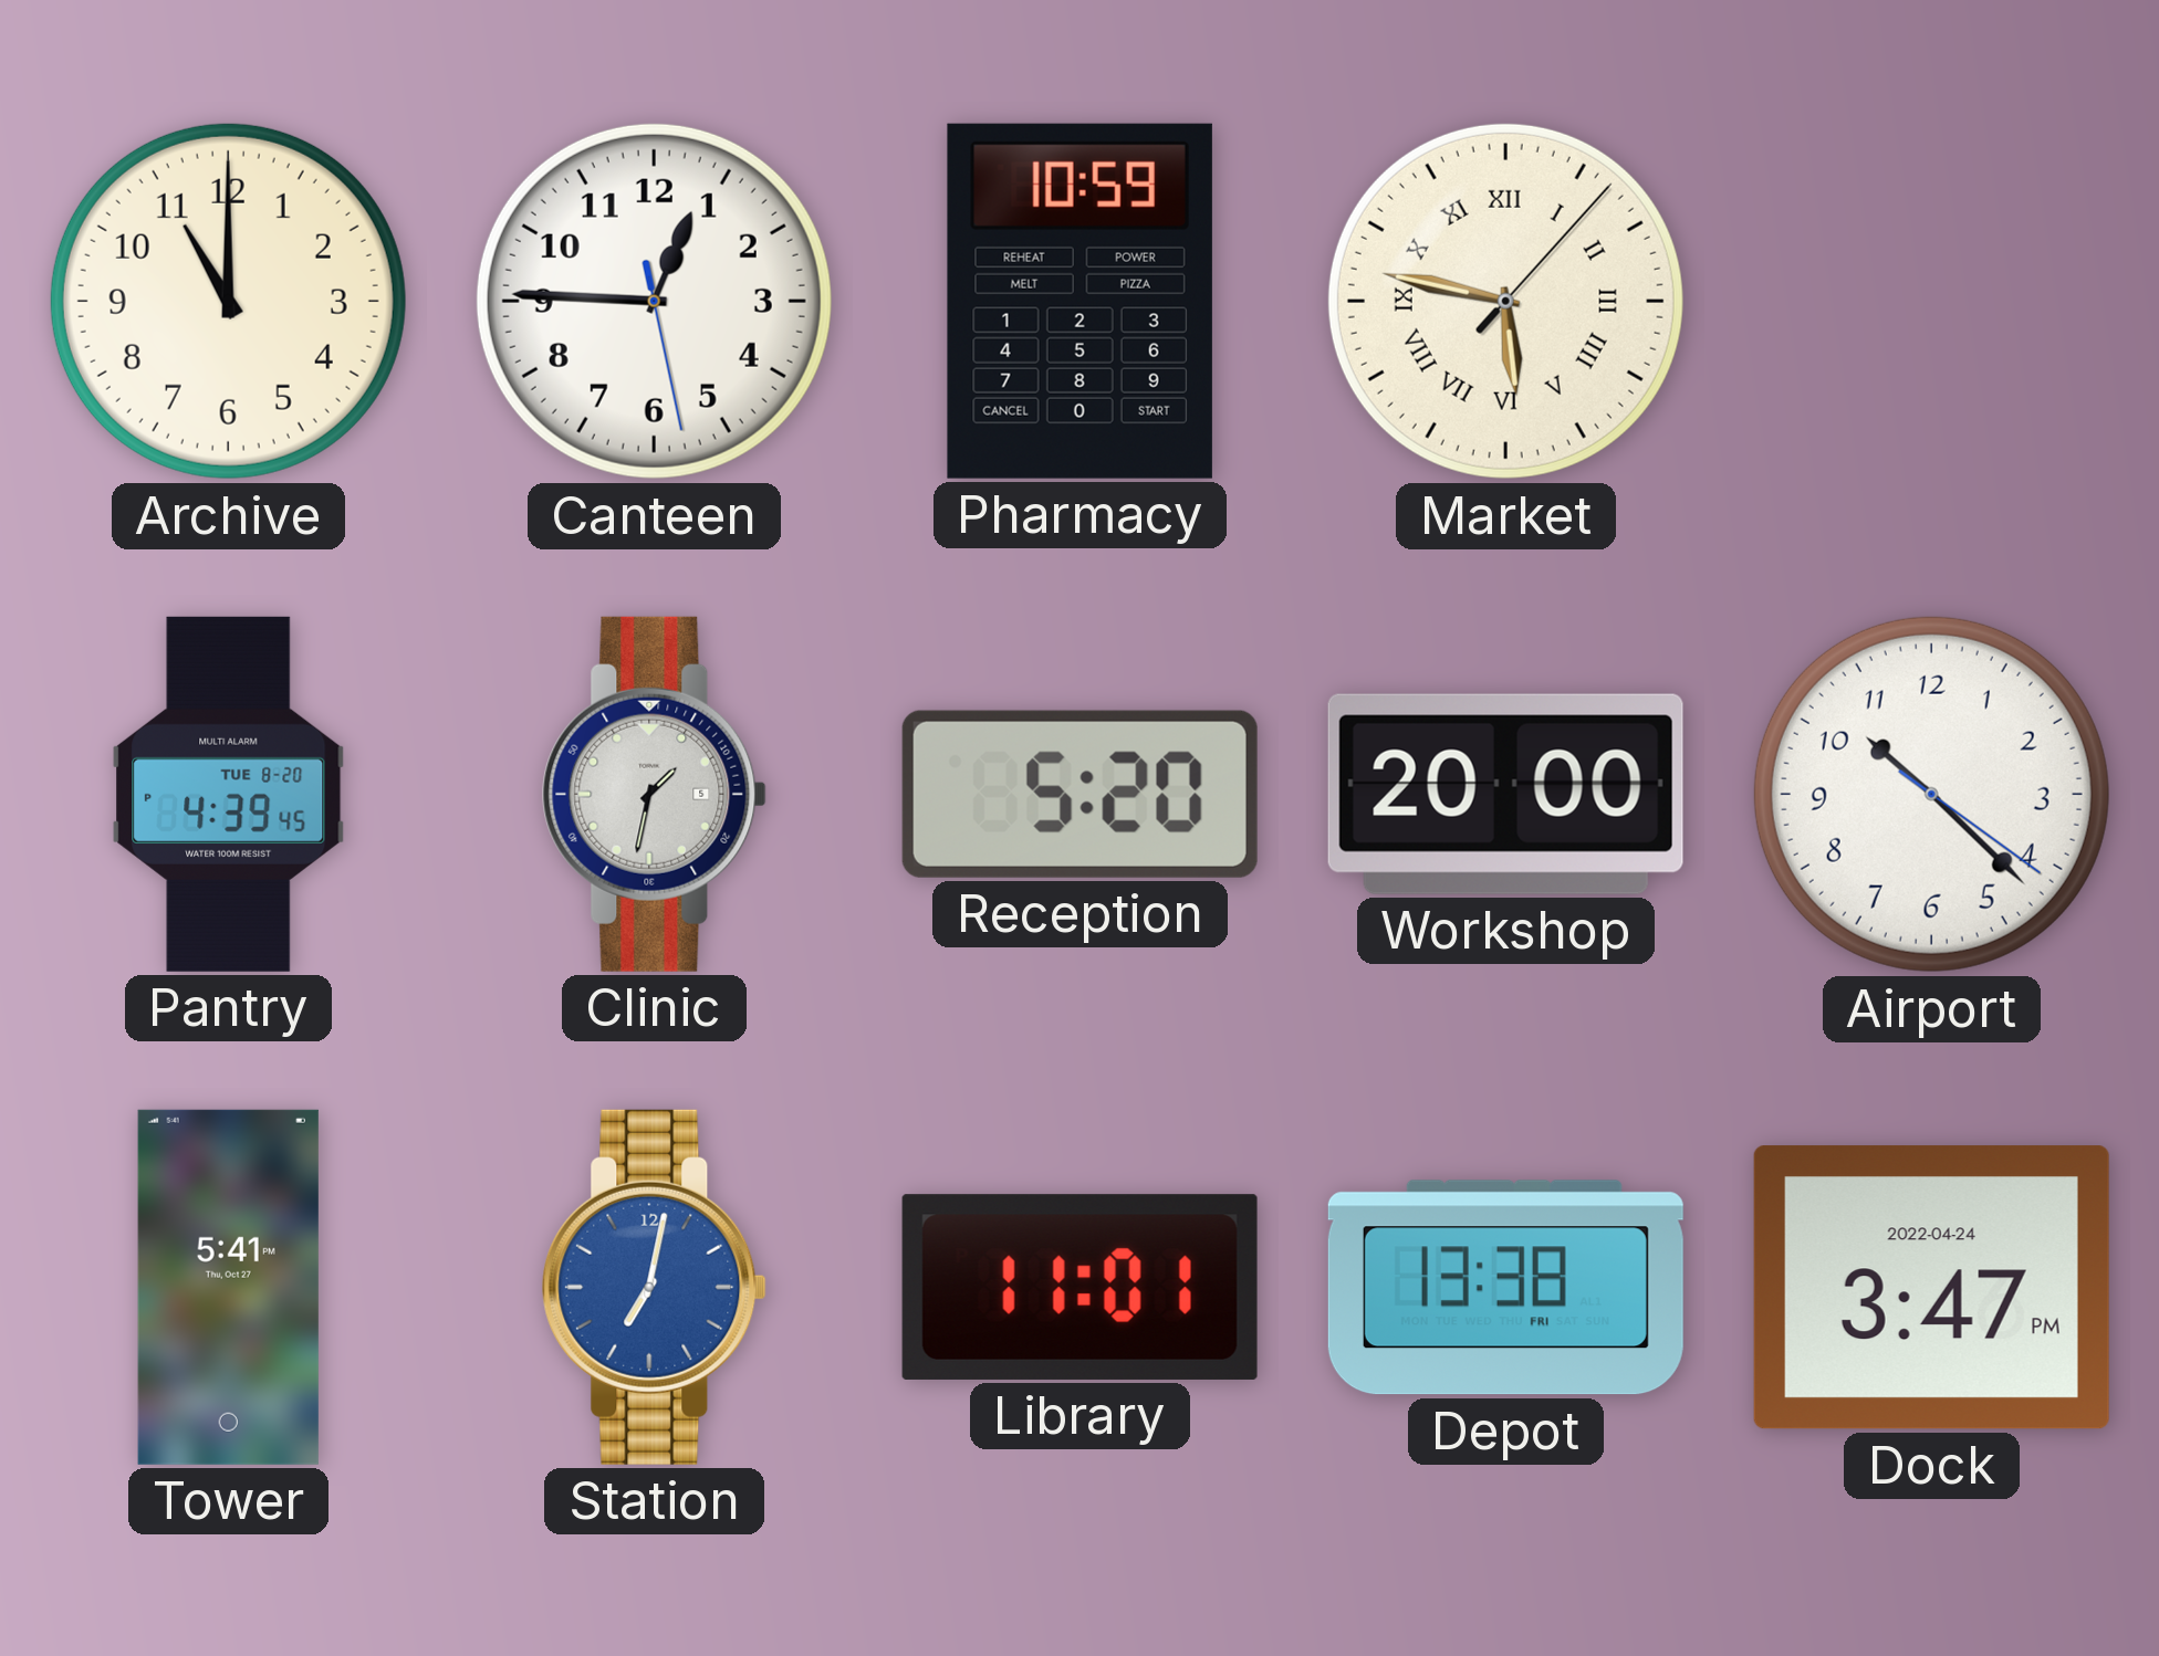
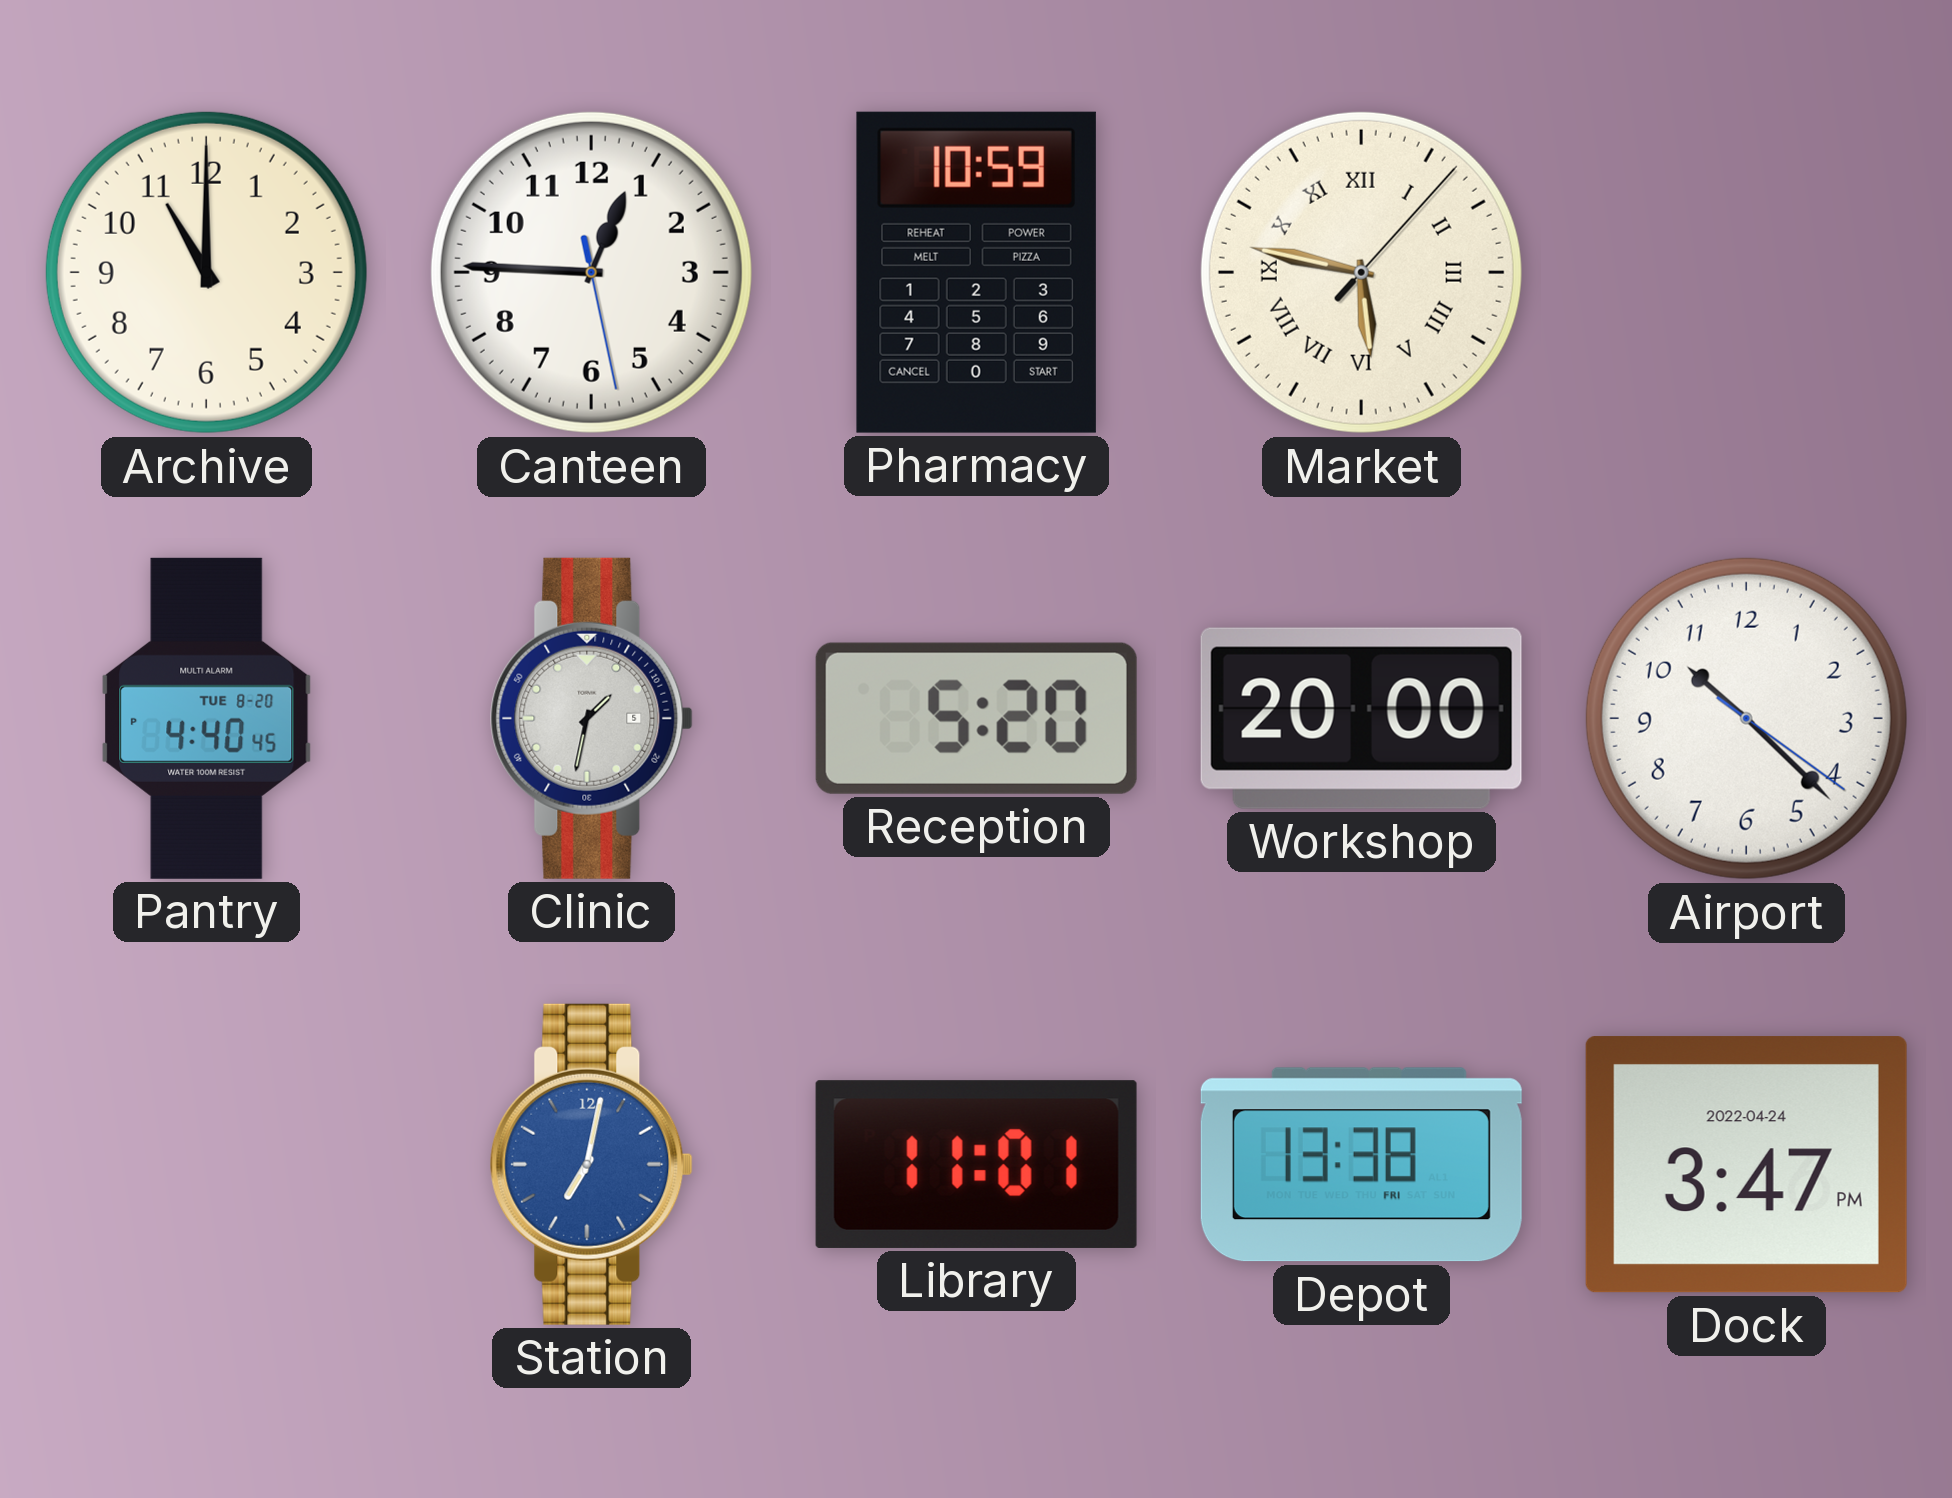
Pantry: 4:39 -> 4:40 (207, 718)
Tower: 5:41 -> none (228, 1287)
